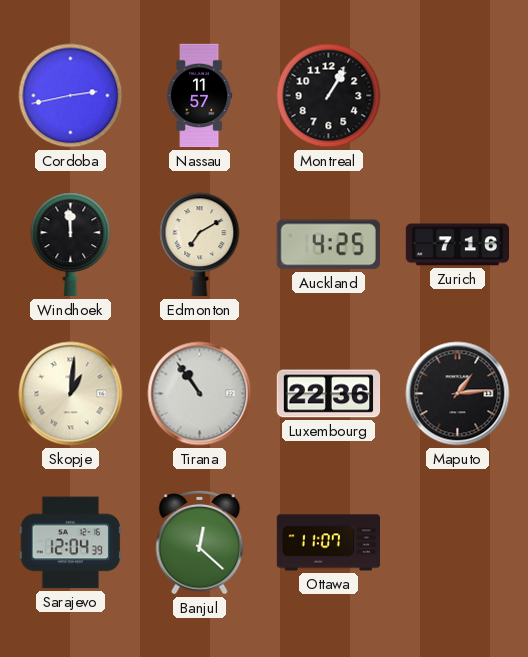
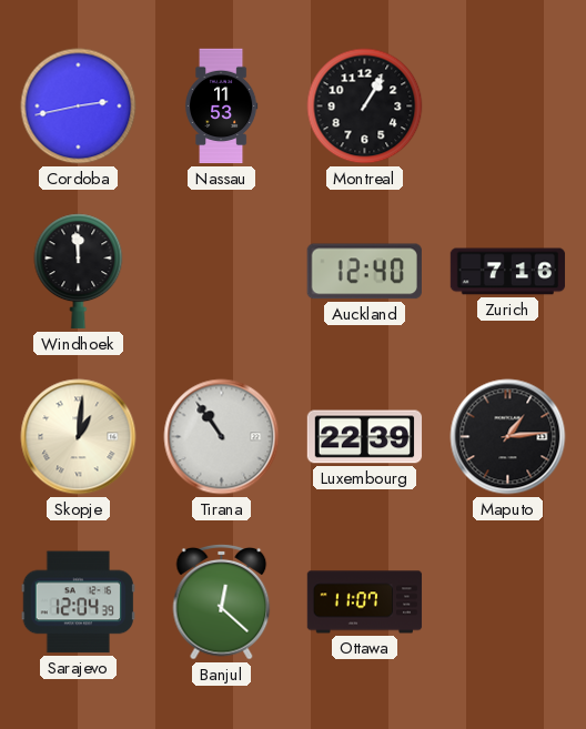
Nassau: 11:57 -> 11:53 (221, 107)
Edmonton: 7:10 -> none (200, 245)
Auckland: 4:25 -> 12:40 (364, 272)
Luxembourg: 22:36 -> 22:39 (365, 437)
